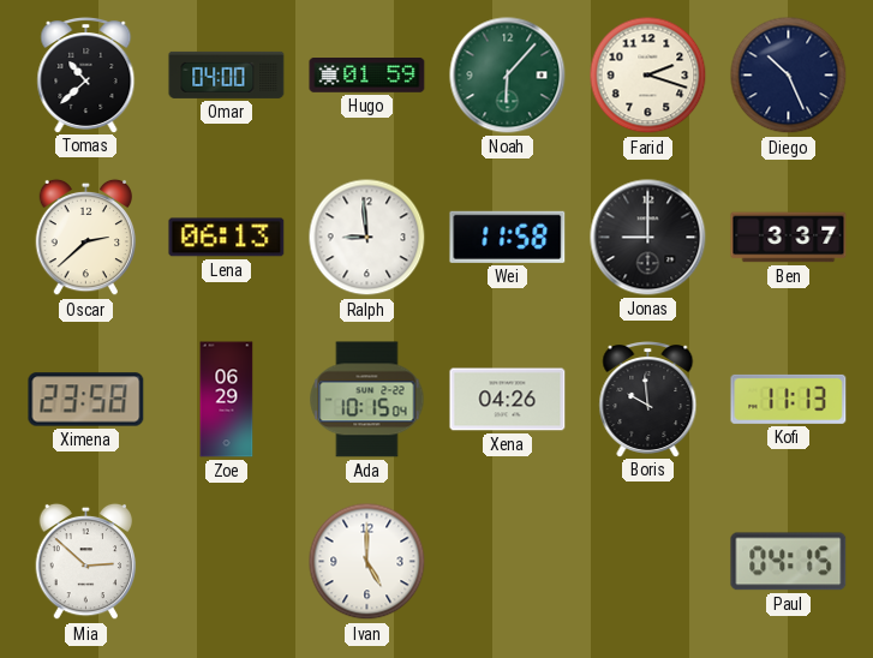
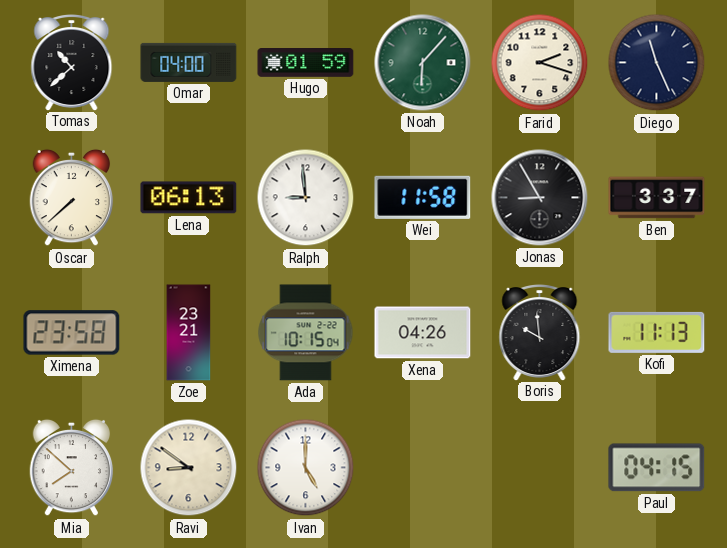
Diego: 10:26 -> 11:26 (657, 63)
Oscar: 2:38 -> 7:38 (72, 198)
Jonas: 9:00 -> 8:55 (540, 198)
Zoe: 06:29 -> 23:21 (189, 333)
Mia: 2:52 -> 7:52 (72, 468)
Ravi: none -> 8:51 (189, 468)
